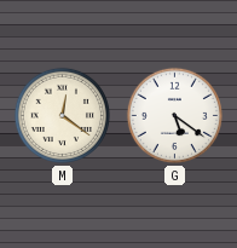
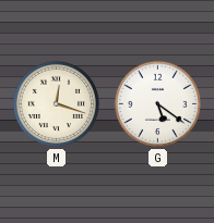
M: 12:21 -> 12:18 (56, 103)
